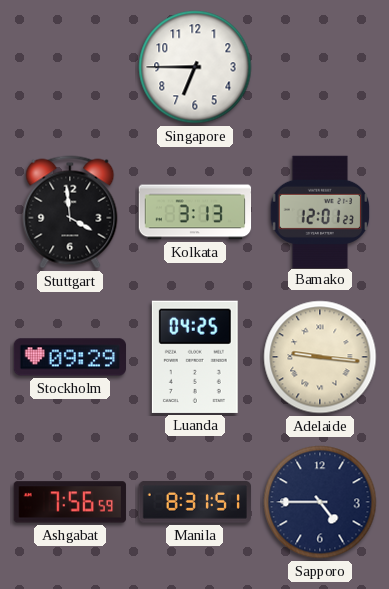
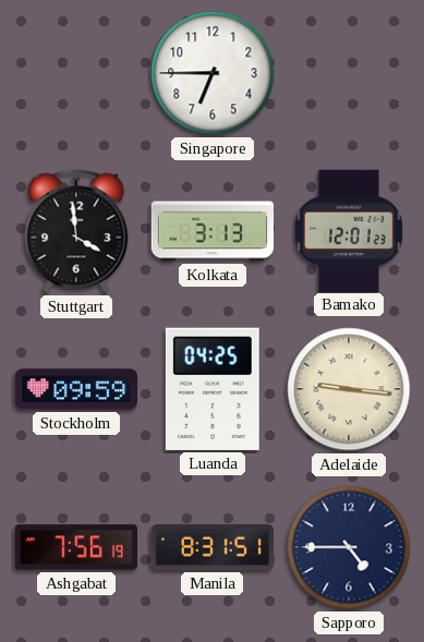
Stockholm: 09:29 -> 09:59 (75, 389)
Ashgabat: 7:56:59 -> 7:56:19 (76, 547)
